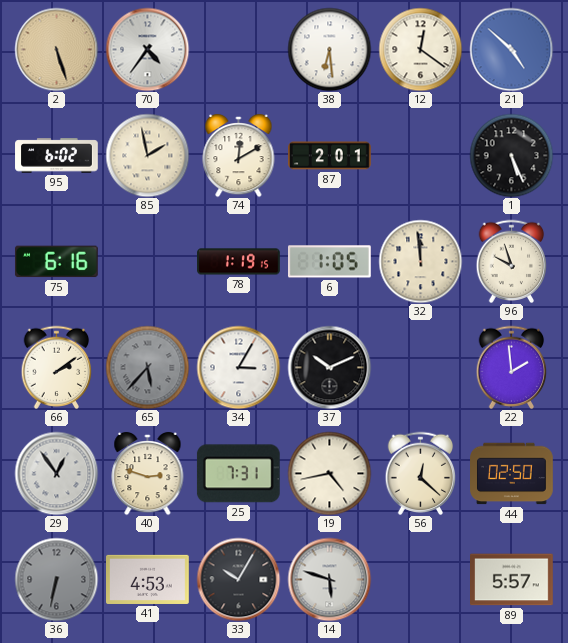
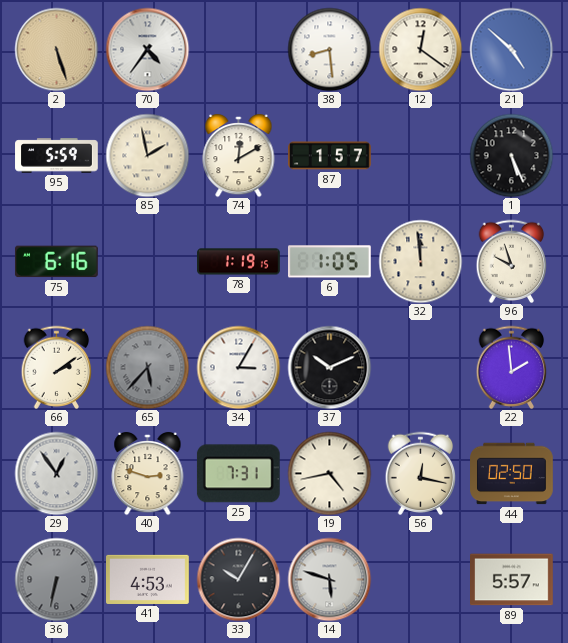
38: 6:29 -> 8:29 (329, 49)
95: 6:02 -> 5:59 (57, 156)
87: 2:01 -> 1:57 (330, 156)
56: 12:22 -> 12:17 (421, 473)
